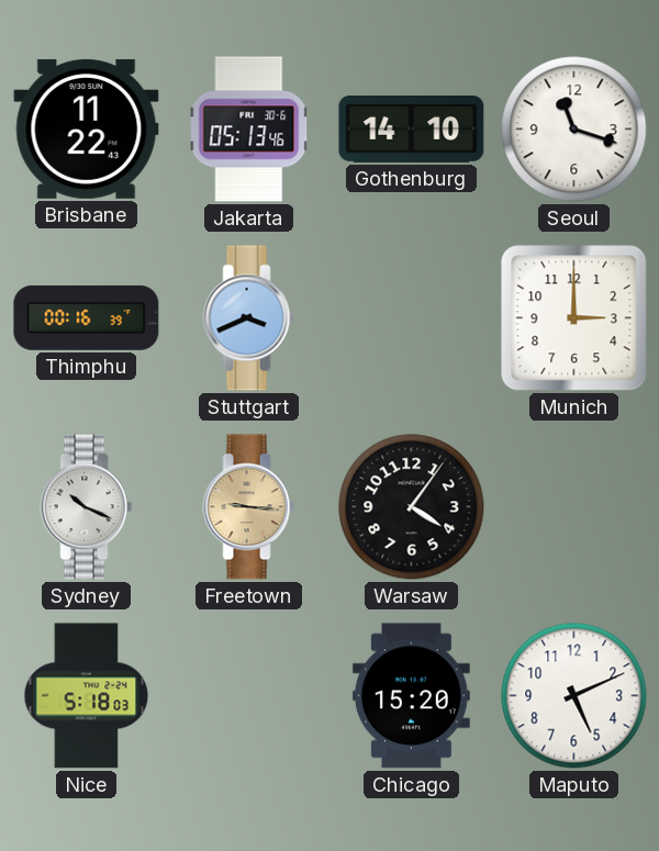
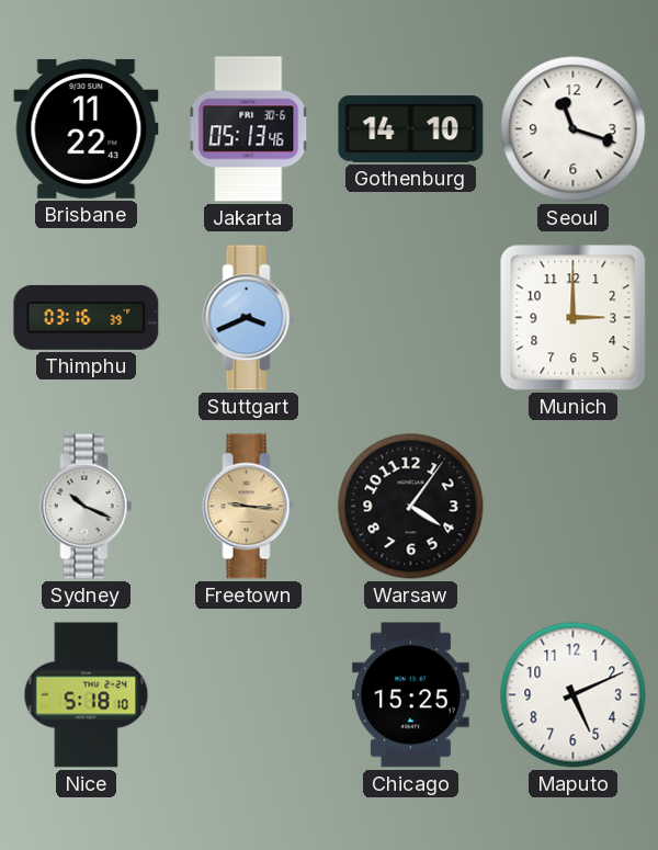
Thimphu: 00:16 -> 03:16 (87, 317)
Nice: 5:18:03 -> 5:18:10 (87, 695)
Chicago: 15:20 -> 15:25 (410, 695)
